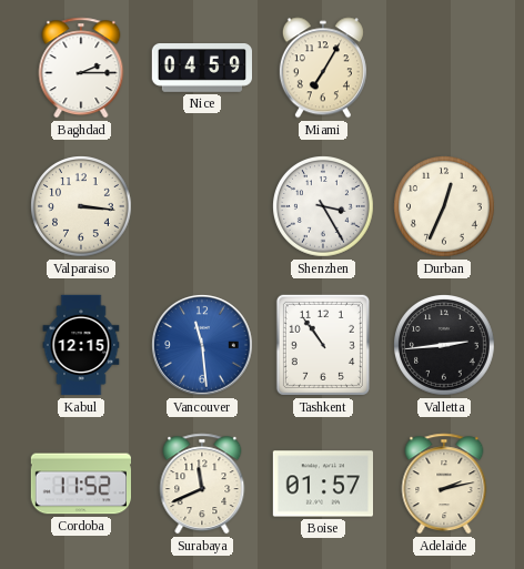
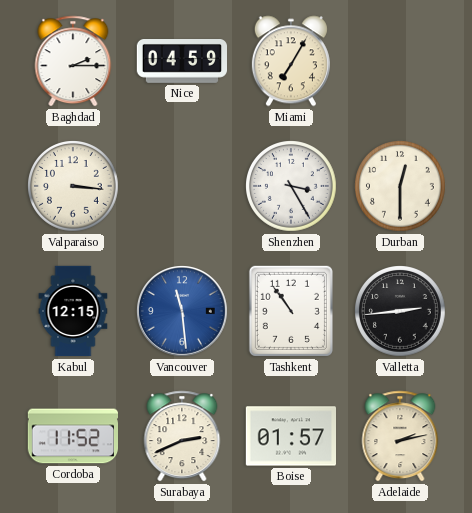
Durban: 12:34 -> 12:30 (401, 187)
Surabaya: 11:41 -> 2:41 (182, 436)
